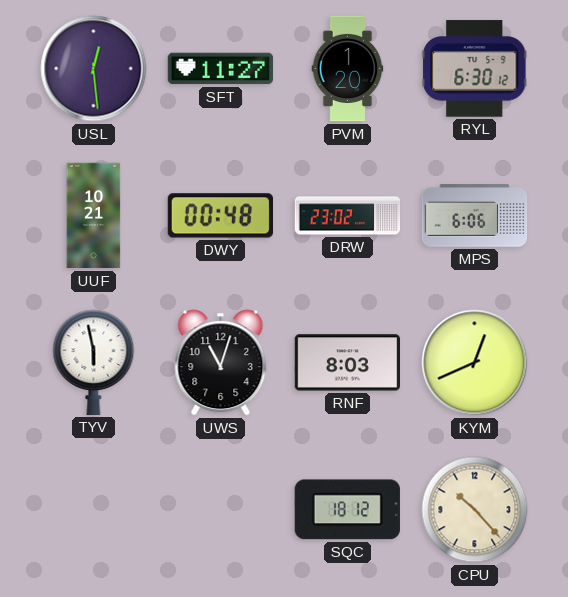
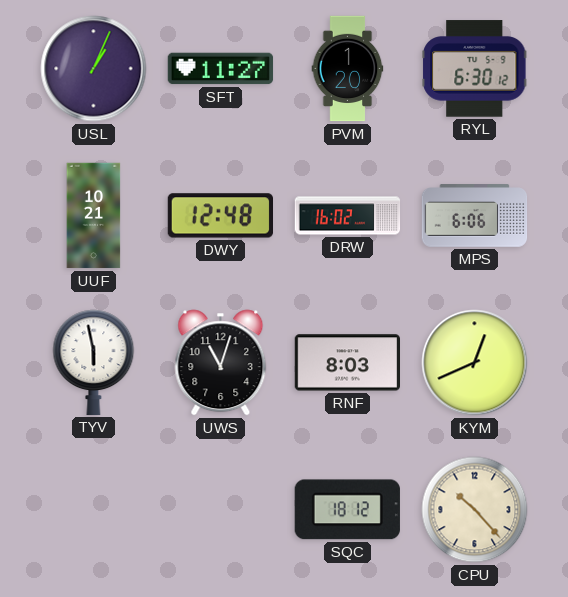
USL: 12:29 -> 1:04 (94, 69)
DWY: 00:48 -> 12:48 (220, 216)
DRW: 23:02 -> 16:02 (348, 216)
